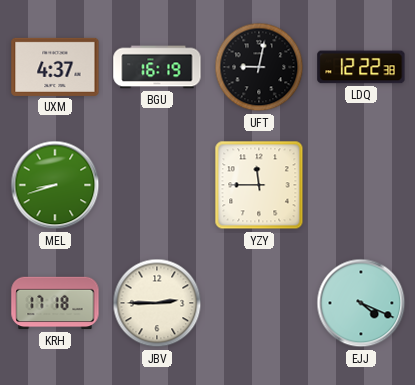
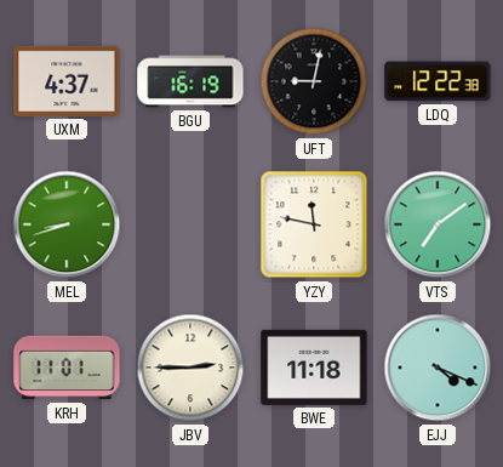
YZY: 11:45 -> 11:47 (314, 224)
VTS: none -> 7:09 (438, 224)
KRH: 17:18 -> 11:01 (67, 368)
BWE: none -> 11:18 (314, 368)
